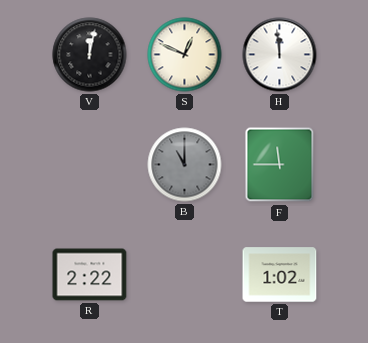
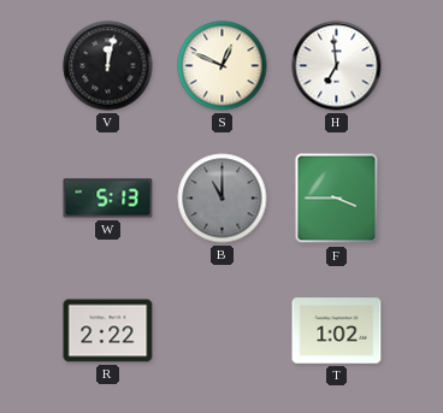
H: 11:59 -> 6:59 (337, 66)
W: none -> 5:13 (108, 199)
F: 11:45 -> 3:45 (337, 199)
